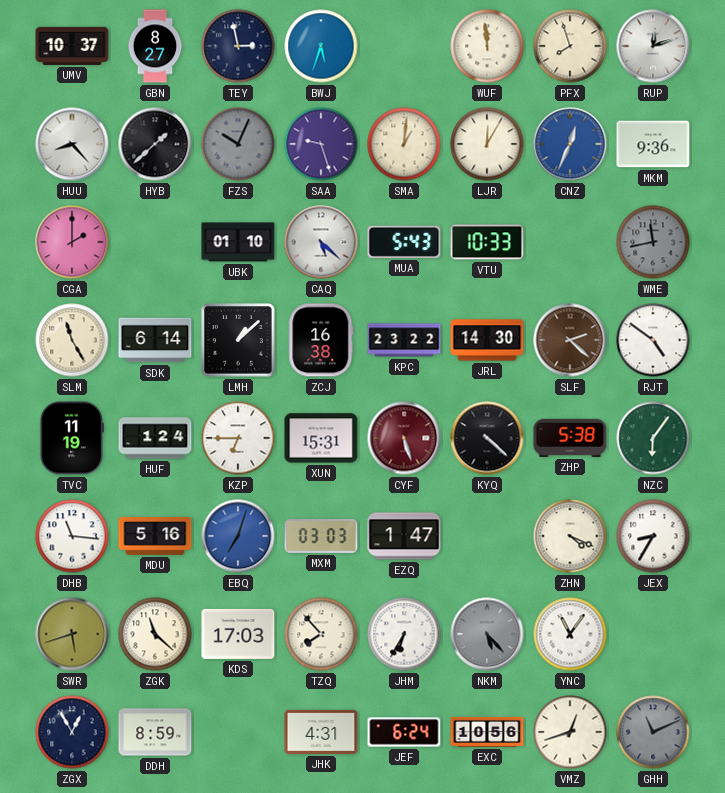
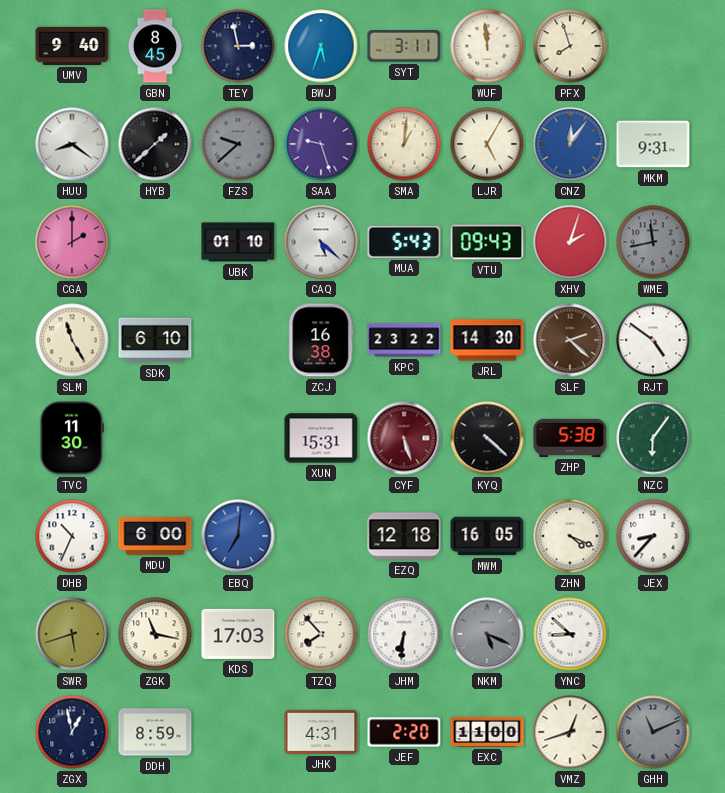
UMV: 10:37 -> 9:40 (72, 46)
GBN: 8:27 -> 8:45 (155, 46)
SYT: none -> 3:11 (404, 46)
RUP: 12:12 -> none (653, 46)
HUU: 8:23 -> 8:21 (72, 144)
FZS: 10:04 -> 9:38 (238, 144)
LJR: 12:05 -> 5:05 (487, 144)
CNZ: 12:34 -> 12:06 (570, 144)
MKM: 9:36 -> 9:31 (653, 144)
VTU: 10:33 -> 09:43 (487, 242)
XHV: none -> 2:03 (570, 242)
SDK: 6:14 -> 6:10 (155, 340)
LMH: 1:08 -> none (238, 340)
TVC: 11:19 -> 11:30 (72, 438)
HUF: 1:24 -> none (155, 438)
KZP: 6:45 -> none (238, 438)
DHB: 11:16 -> 10:34 (72, 536)
MDU: 5:16 -> 6:00 (155, 536)
EBQ: 7:03 -> 7:01 (238, 536)
MXM: 03:03 -> none (321, 537)
EZQ: 1:47 -> 12:18 (404, 536)
MWM: none -> 16:05 (487, 536)
JEX: 8:35 -> 8:37 (653, 536)
ZGK: 11:22 -> 11:17 (155, 634)
JHM: 6:35 -> 6:31 (404, 634)
NKM: 5:23 -> 5:19 (487, 634)
YNC: 11:06 -> 8:52 (570, 634)
ZGX: 12:55 -> 12:58 (72, 732)
JEF: 6:24 -> 2:20 (404, 732)
EXC: 10:56 -> 11:00 (487, 732)
